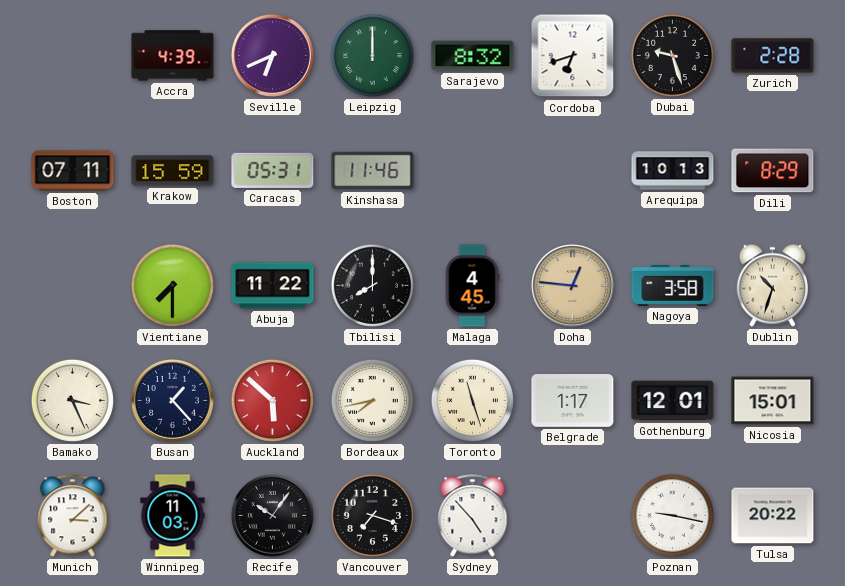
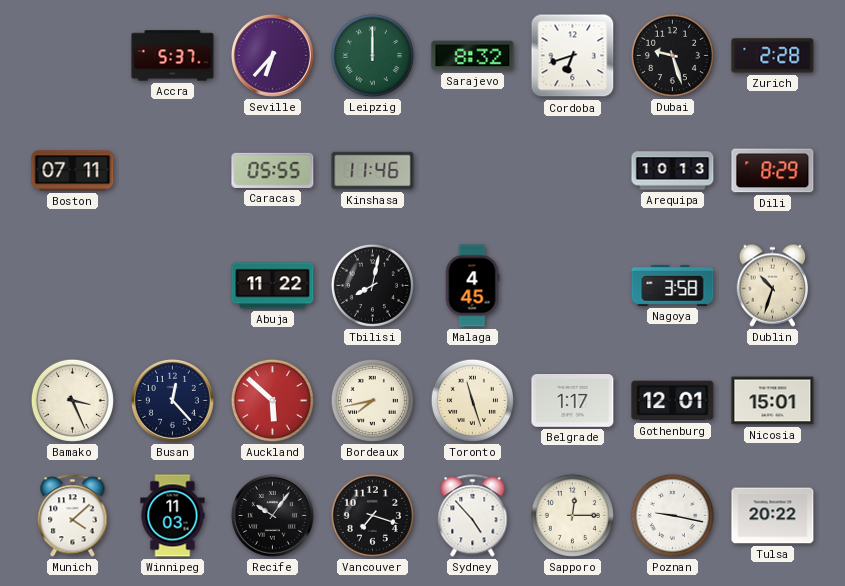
Accra: 4:39 -> 5:37 (173, 56)
Seville: 6:41 -> 6:37 (272, 55)
Krakow: 15:59 -> none (173, 171)
Caracas: 05:31 -> 05:55 (273, 170)
Vientiane: 7:30 -> none (172, 285)
Tbilisi: 8:00 -> 8:02 (372, 285)
Doha: 12:46 -> none (572, 285)
Busan: 1:23 -> 12:23 (172, 400)
Munich: 3:08 -> 4:08 (73, 516)
Sapporo: none -> 12:15 (572, 515)
